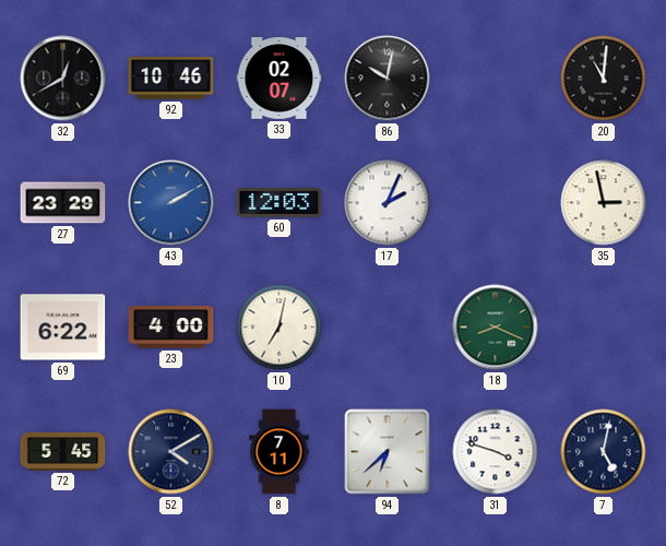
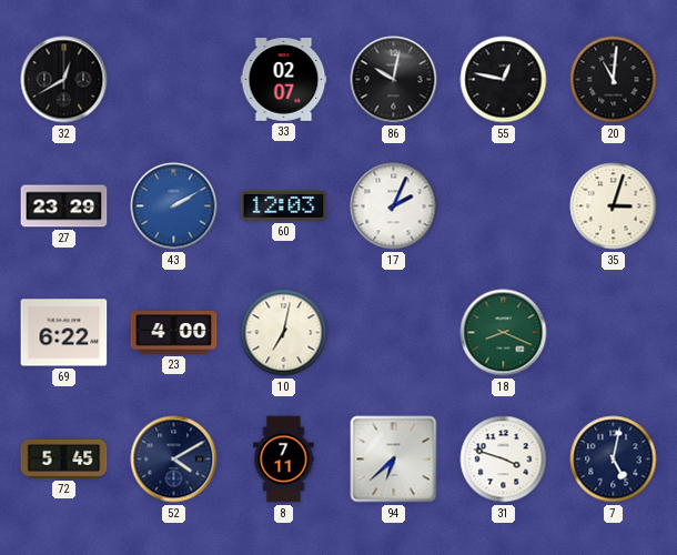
92: 10:46 -> none (171, 79)
55: none -> 12:47 (504, 80)
35: 2:58 -> 3:03 (614, 206)
